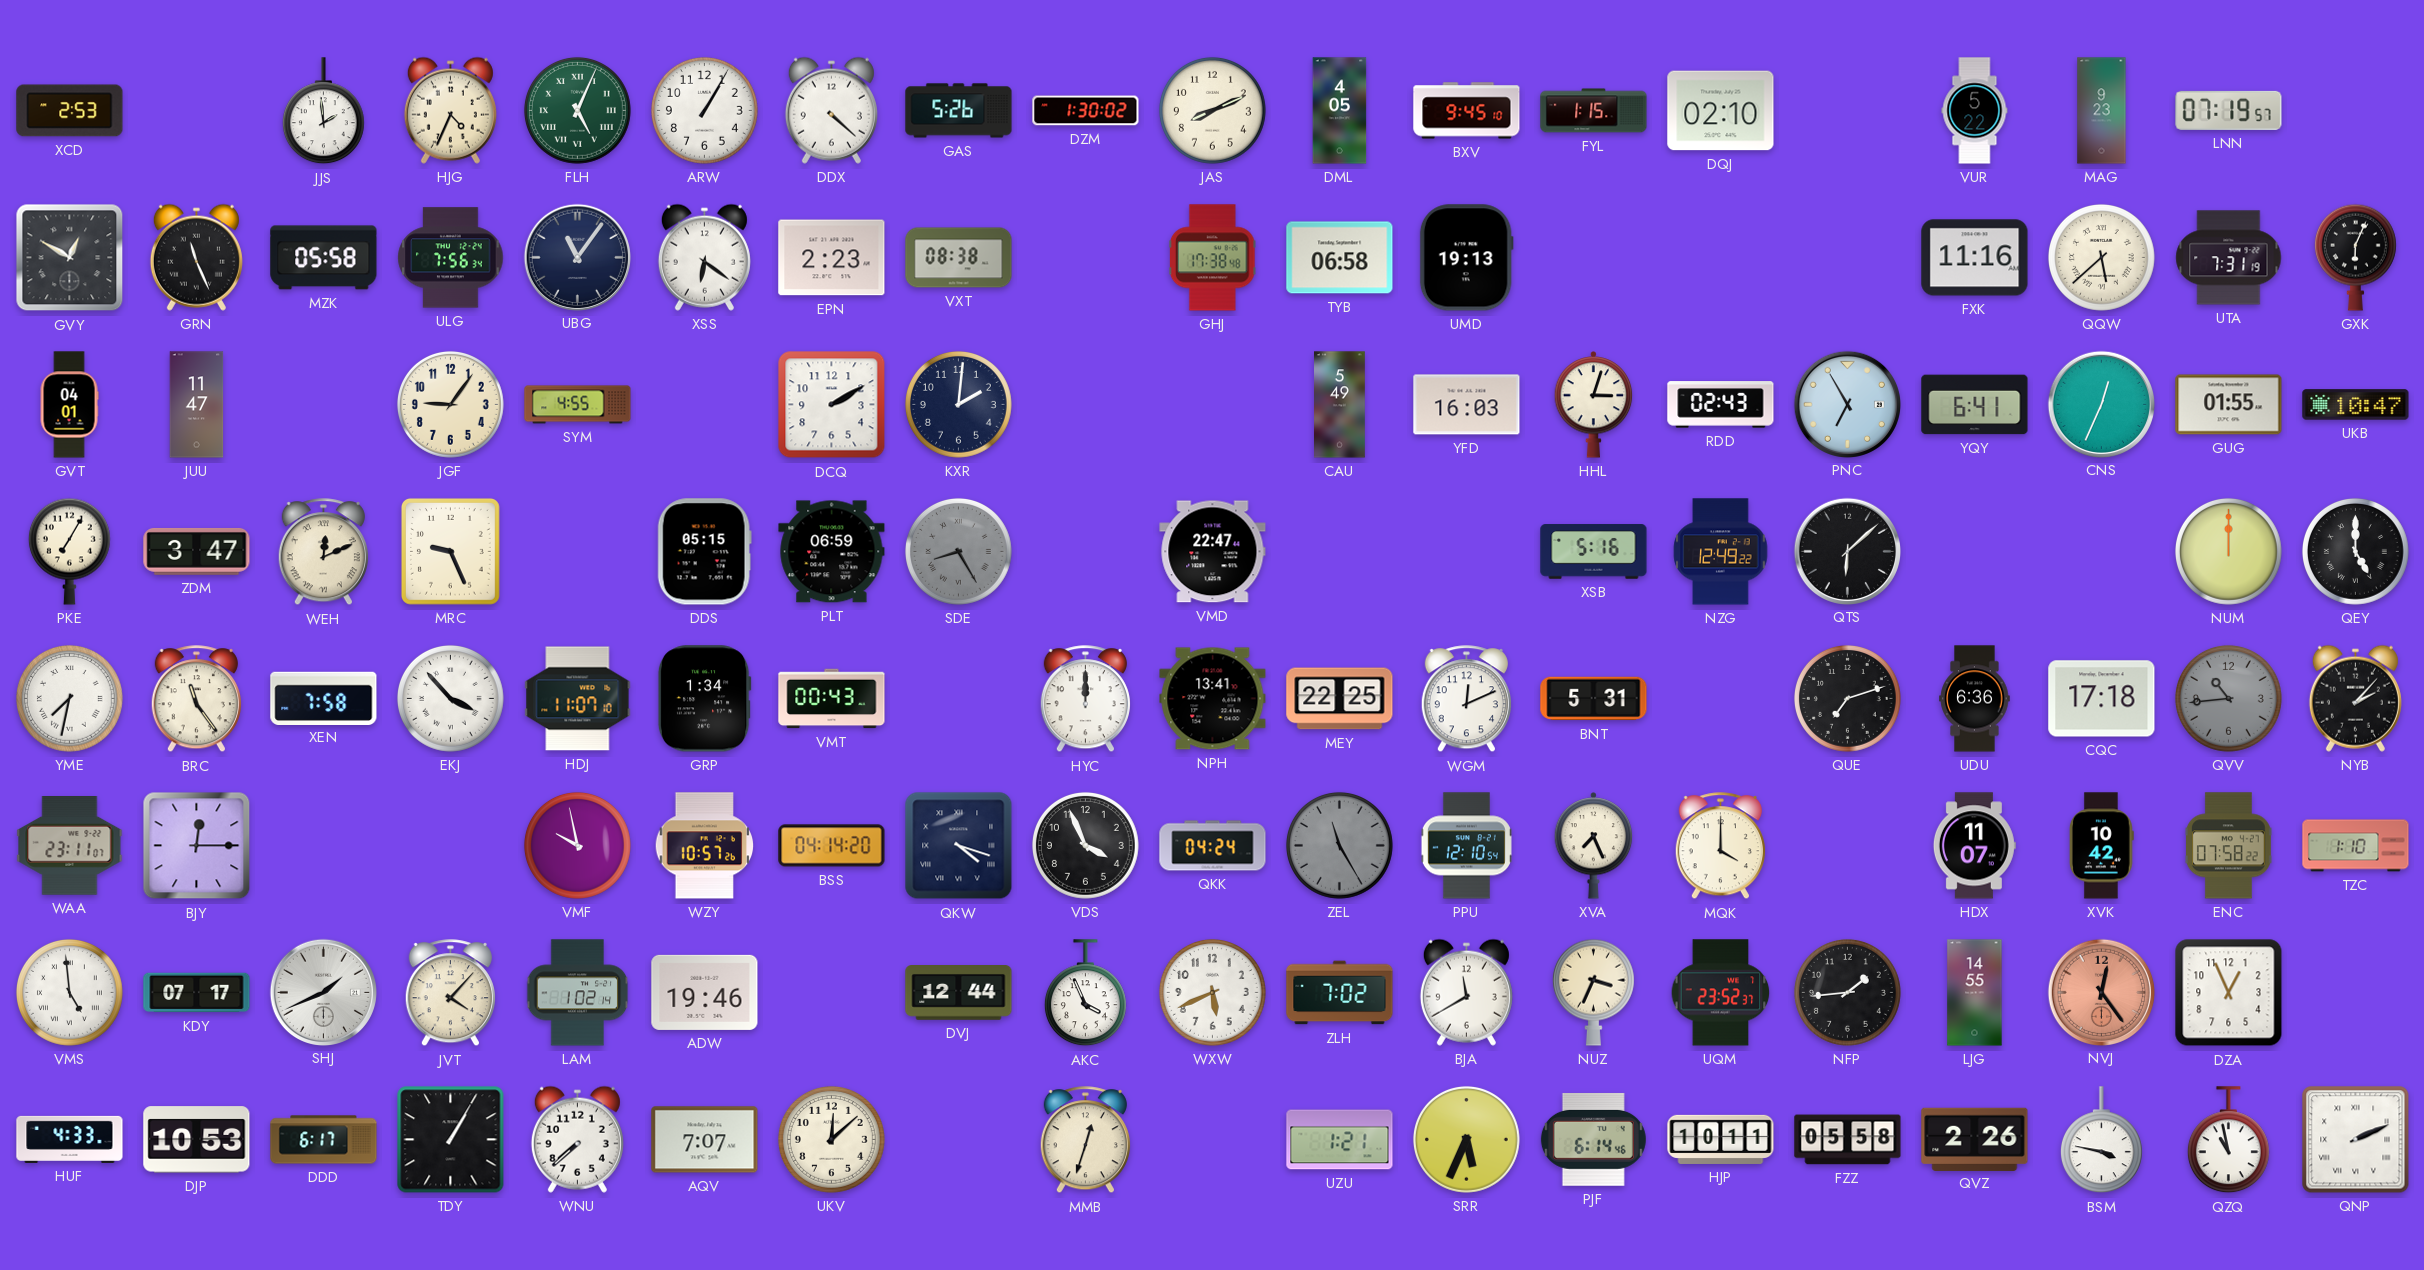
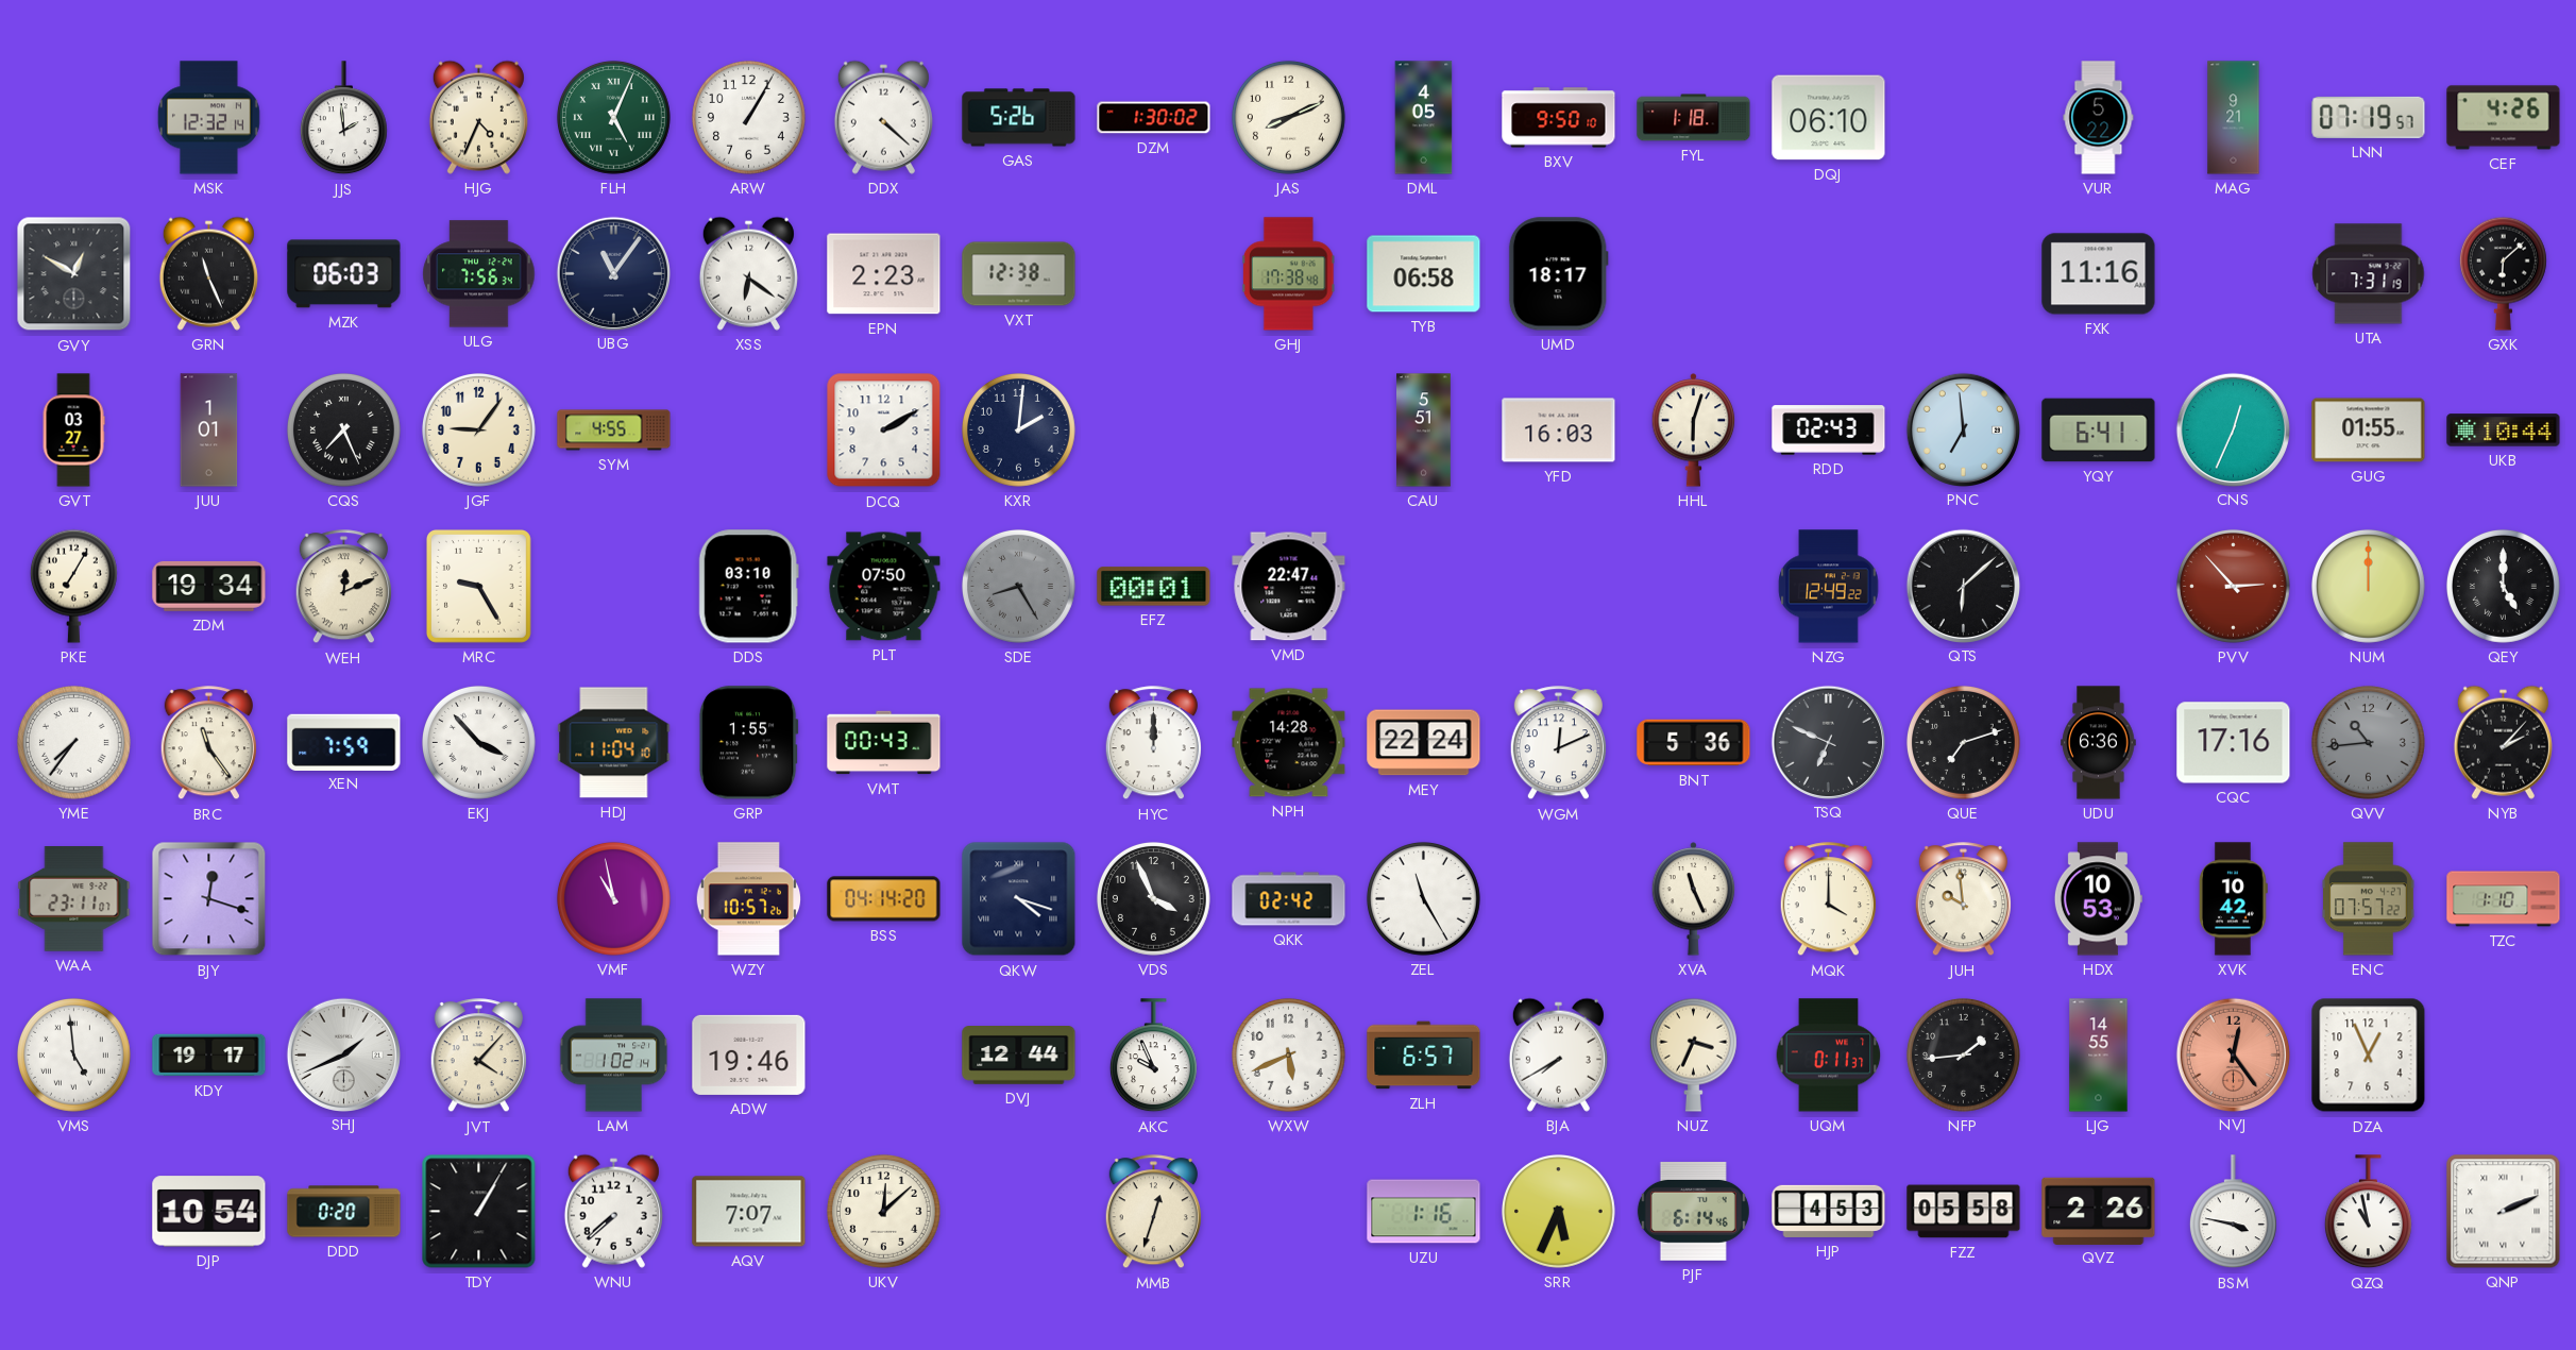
XCD: 2:53 -> none (70, 111)
MSK: none -> 12:32 (208, 118)
BXV: 9:45 -> 9:50 (1559, 118)
FYL: 1:15 -> 1:18 (1694, 118)
DQJ: 02:10 -> 06:10 (1829, 118)
MAG: 9:23 -> 9:21 (2234, 118)
CEF: none -> 4:26 (2504, 118)
MZK: 05:58 -> 06:03 (344, 274)
VXT: 08:38 -> 12:38 (1019, 274)
UMD: 19:13 -> 18:17 (1558, 274)
QQW: 5:38 -> none (2101, 257)
GXK: 6:04 -> 6:08 (2503, 273)
GVT: 04:01 -> 03:27 (73, 431)
JUU: 11:47 -> 1:01 (209, 431)
CQS: none -> 7:26 (343, 429)
CAU: 5:49 -> 5:51 (1424, 431)
HHL: 3:03 -> 6:03 (1694, 431)
PNC: 6:55 -> 6:59 (1963, 429)
UKB: 10:47 -> 10:44 (2504, 431)
ZDM: 3:47 -> 19:34 (209, 587)
MRC: 9:26 -> 9:25 (478, 587)
DDS: 05:15 -> 03:10 (748, 587)
PLT: 06:59 -> 07:50 (884, 587)
EFZ: none -> 00:01 (1154, 587)
XSB: 5:16 -> none (1594, 552)
PVV: none -> 2:53 (2233, 586)
YME: 7:32 -> 7:36 (73, 742)
XEN: 7:58 -> 7:59 (344, 742)
HDJ: 11:07 -> 11:04 (614, 743)
GRP: 1:34 -> 1:55 (748, 743)
NPH: 13:41 -> 14:28 (1289, 743)
MEY: 22:25 -> 22:24 (1424, 743)
BNT: 5:31 -> 5:36 (1694, 743)
TSQ: none -> 6:49 (1828, 742)
CQC: 17:18 -> 17:16 (2234, 743)
BJY: 12:15 -> 12:18 (209, 899)
VMF: 9:58 -> 10:58 (613, 898)
QKK: 04:24 -> 02:42 (1289, 899)
ZEL dial: grey -> white (1423, 898)
PPU: 12:10 -> none (1466, 846)
XVA: 7:26 -> 11:26 (1694, 899)
JUH: none -> 9:59 (1963, 899)
HDX: 11:07 -> 10:53 (2098, 899)
ENC: 07:58 -> 07:57 (2368, 899)
KDY: 07:17 -> 19:17 (209, 1056)
AKC: 3:56 -> 9:56 (1153, 1056)
ZLH: 7:02 -> 6:57 (1424, 1056)
BJA: 11:40 -> 7:40 (1558, 1054)
UQM: 23:52 -> 0:11 (1829, 1056)
HUF: 4:33 -> none (70, 1139)
DJP: 10:53 -> 10:54 (209, 1212)
DDD: 6:17 -> 0:20 (344, 1212)
UZU: 1:21 -> 1:16 (1424, 1212)
HJP: 10:11 -> 4:53 (1829, 1211)
